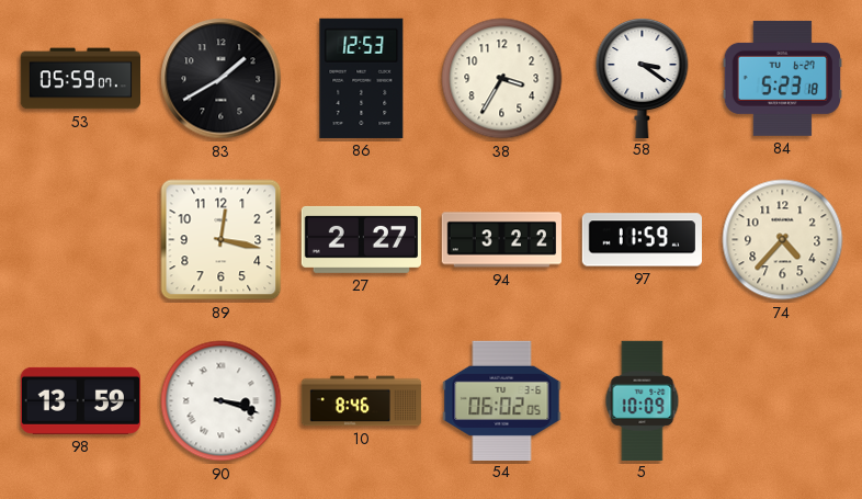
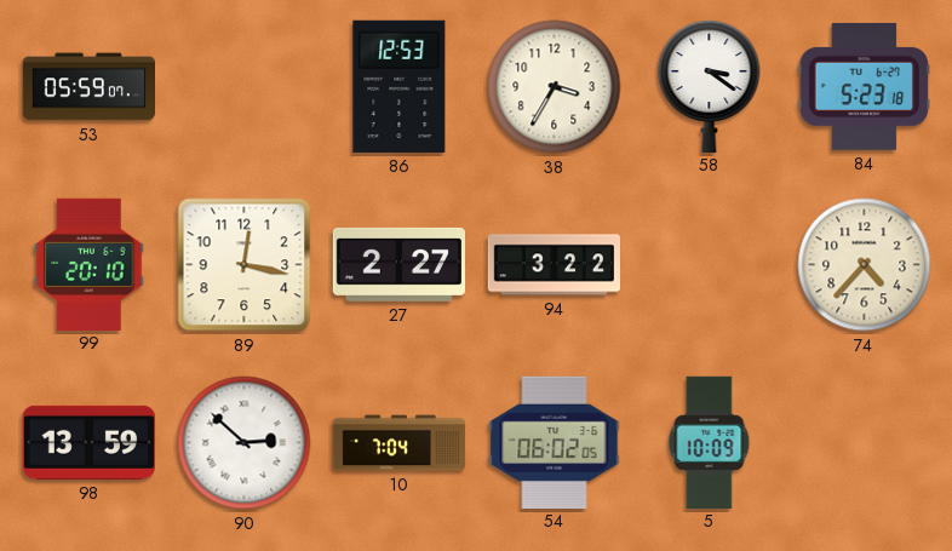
83: 1:40 -> none (222, 79)
99: none -> 20:10 (90, 264)
97: 11:59 -> none (642, 240)
90: 3:18 -> 2:52 (245, 443)
10: 8:46 -> 7:04 (400, 443)
